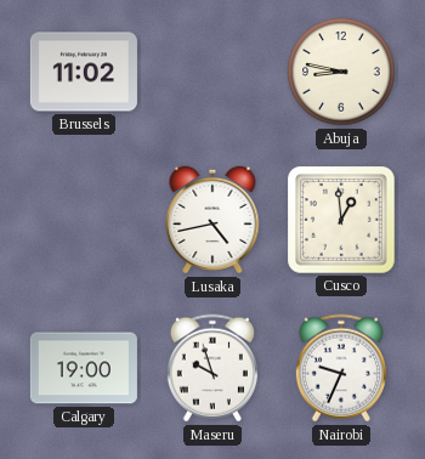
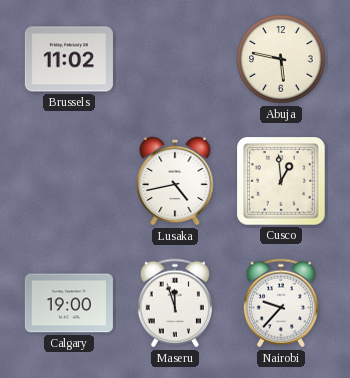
Abuja: 8:47 -> 5:47 (281, 59)
Maseru: 9:57 -> 11:57 (175, 303)
Nairobi: 9:34 -> 9:37 (281, 303)
